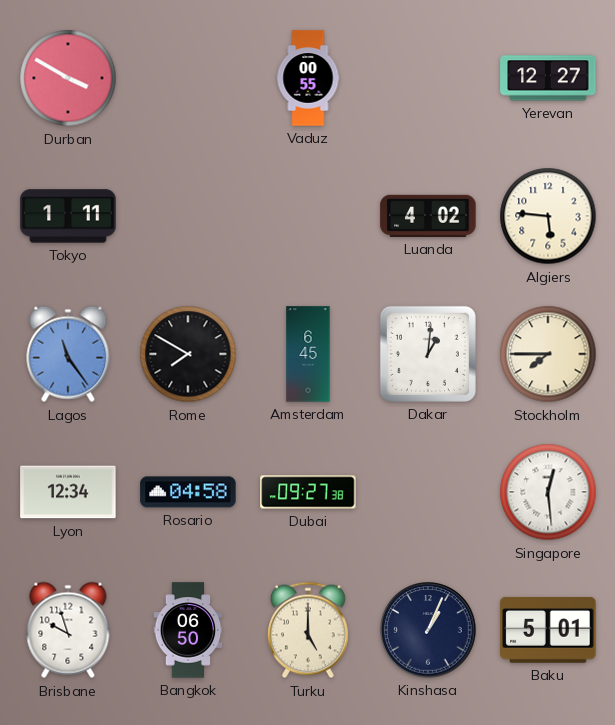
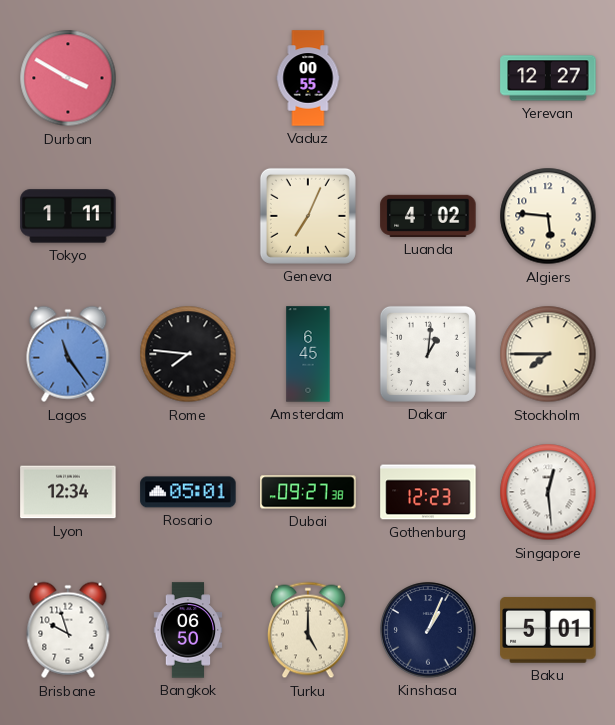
Geneva: none -> 7:04 (308, 216)
Rome: 7:50 -> 7:46 (188, 354)
Rosario: 04:58 -> 05:01 (188, 492)
Gothenburg: none -> 12:23 (428, 492)
